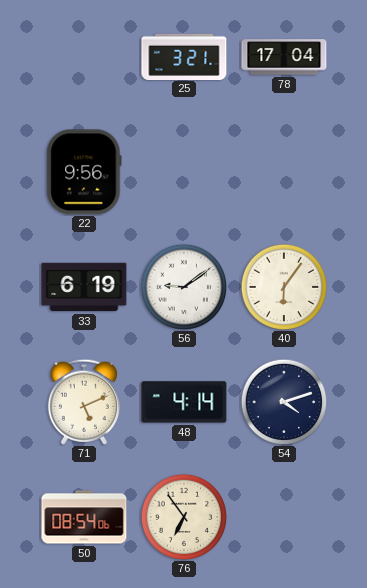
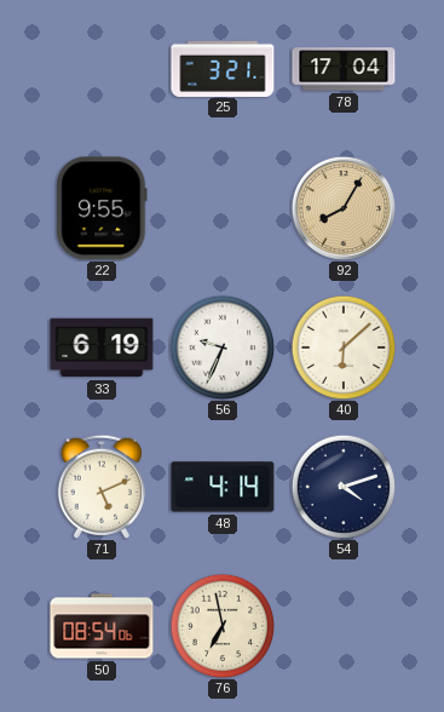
22: 9:56 -> 9:55 (102, 208)
92: none -> 8:05 (344, 208)
56: 9:09 -> 9:34 (223, 348)
40: 6:06 -> 6:08 (344, 348)
76: 6:54 -> 6:58 (223, 626)
